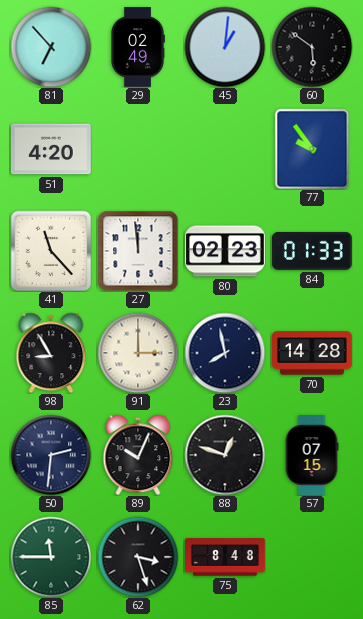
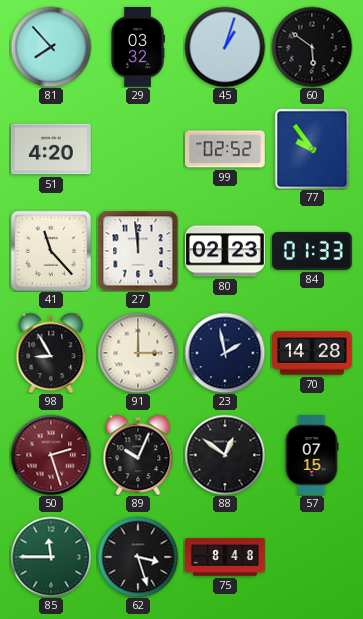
81: 6:53 -> 7:53 (51, 47)
29: 02:49 -> 03:32 (138, 48)
45: 1:01 -> 1:03 (225, 47)
99: none -> 02:52 (225, 149)
23: 7:58 -> 1:58 (225, 353)
50: 2:31 -> 2:27 (51, 455)
50 dial: navy -> burgundy (51, 455)
88: 12:48 -> 12:51 (225, 455)
